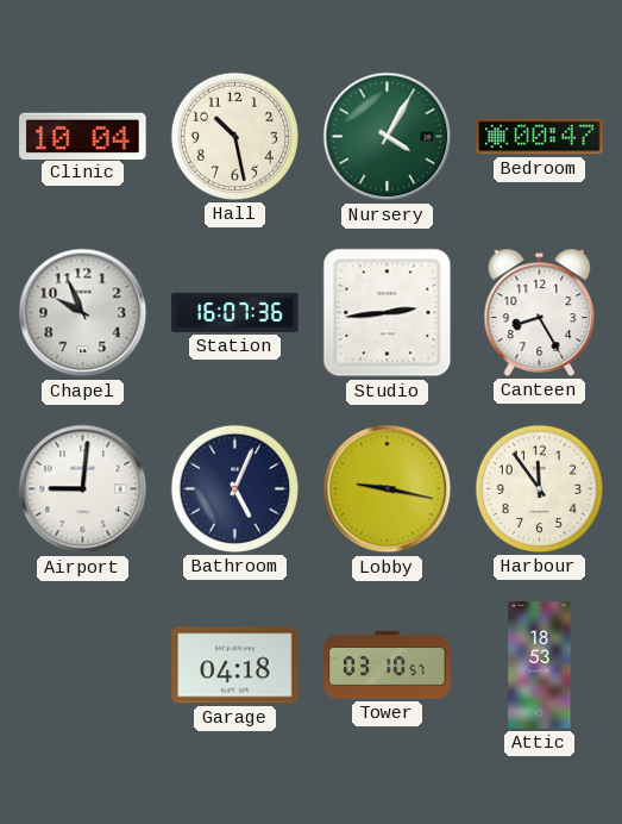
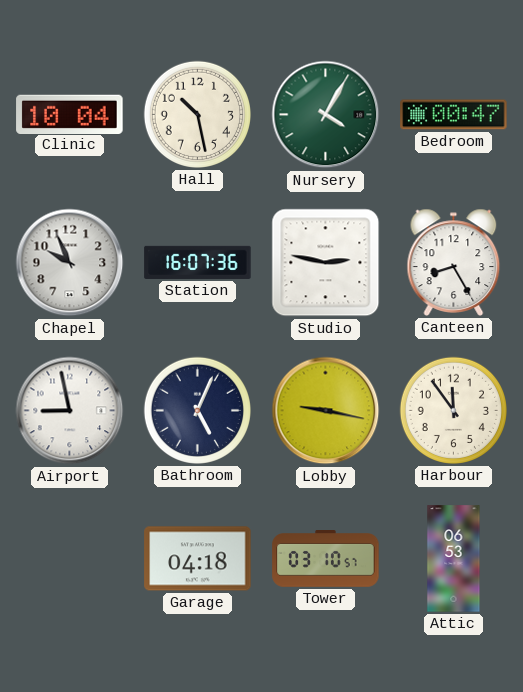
Studio: 2:44 -> 2:47 (326, 263)
Airport: 9:01 -> 8:58 (70, 411)
Attic: 18:53 -> 06:53 (454, 559)
